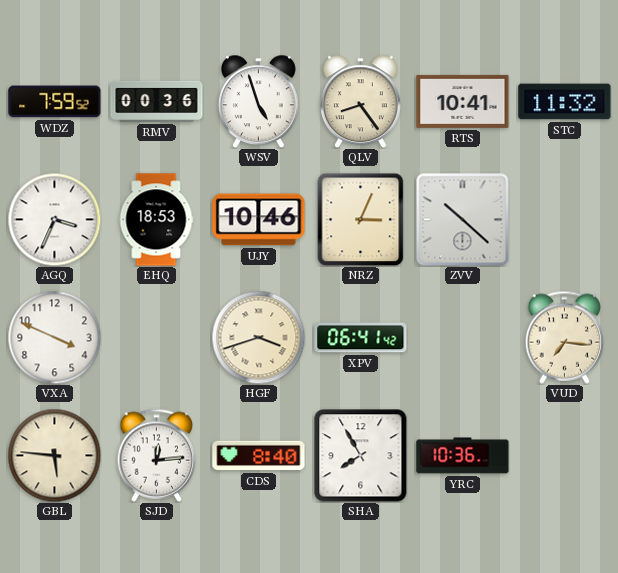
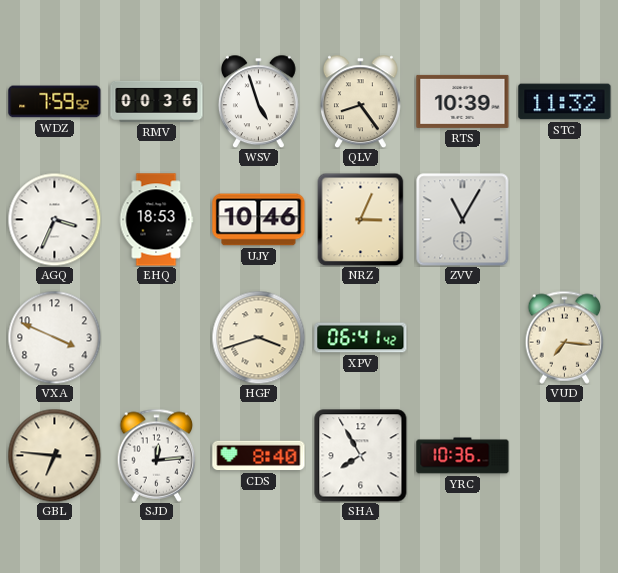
RTS: 10:41 -> 10:39 (463, 101)
ZVV: 10:22 -> 11:05 (462, 219)
GBL: 5:46 -> 6:46 (54, 455)
